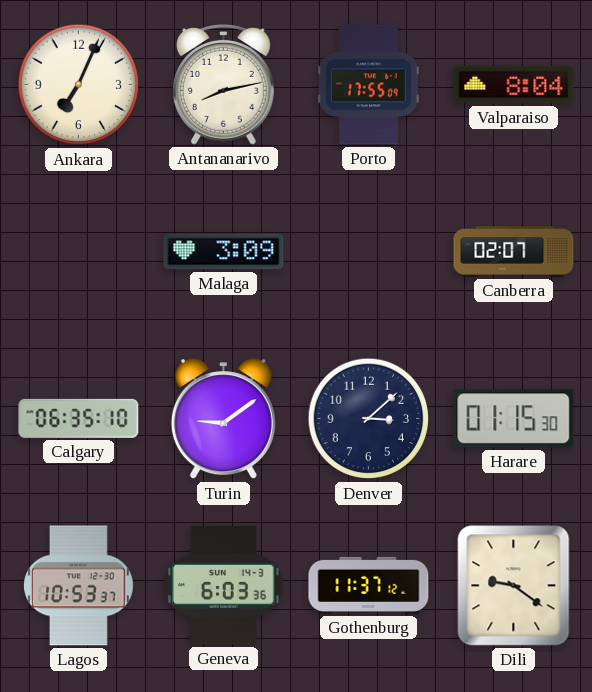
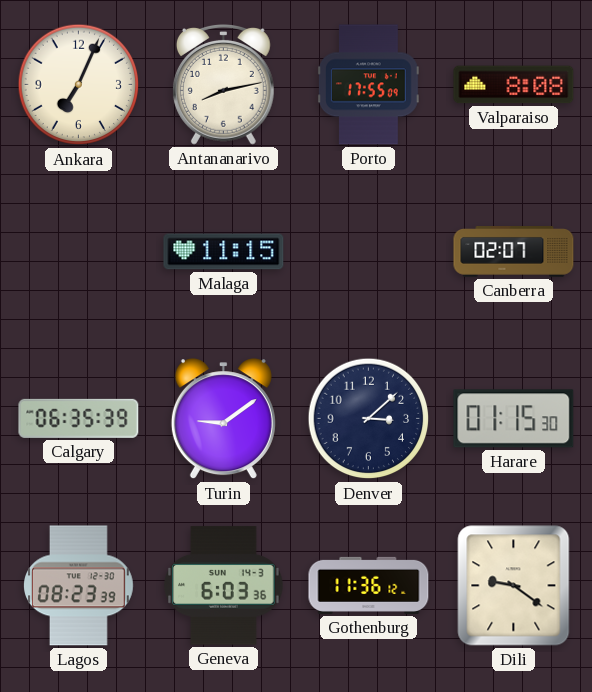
Valparaiso: 8:04 -> 8:08 (514, 85)
Malaga: 3:09 -> 11:15 (224, 252)
Calgary: 06:35:10 -> 06:35:39 (79, 418)
Lagos: 10:53 -> 08:23 (79, 586)
Gothenburg: 11:37 -> 11:36 (369, 585)
